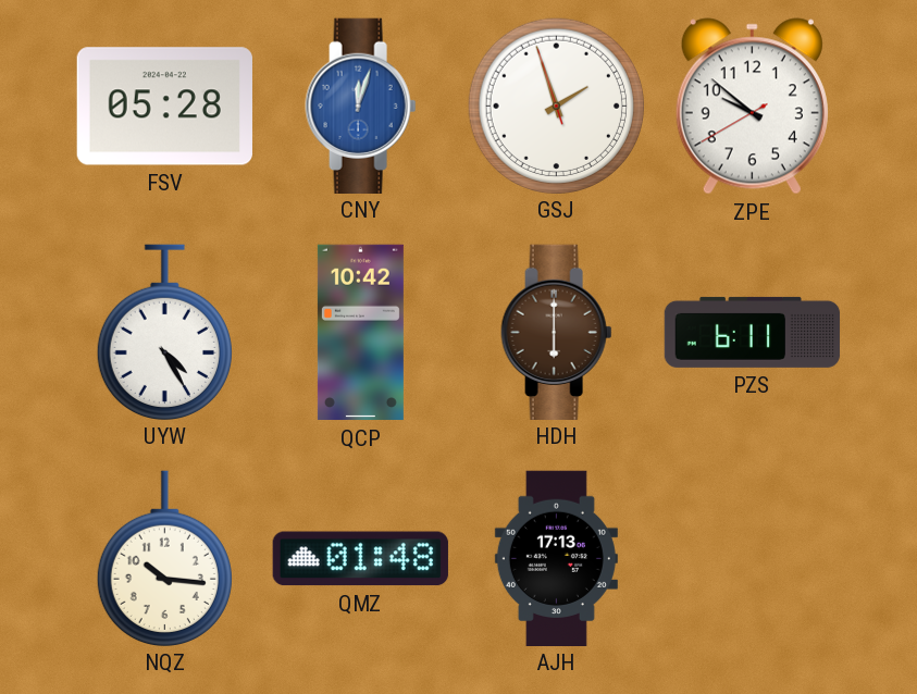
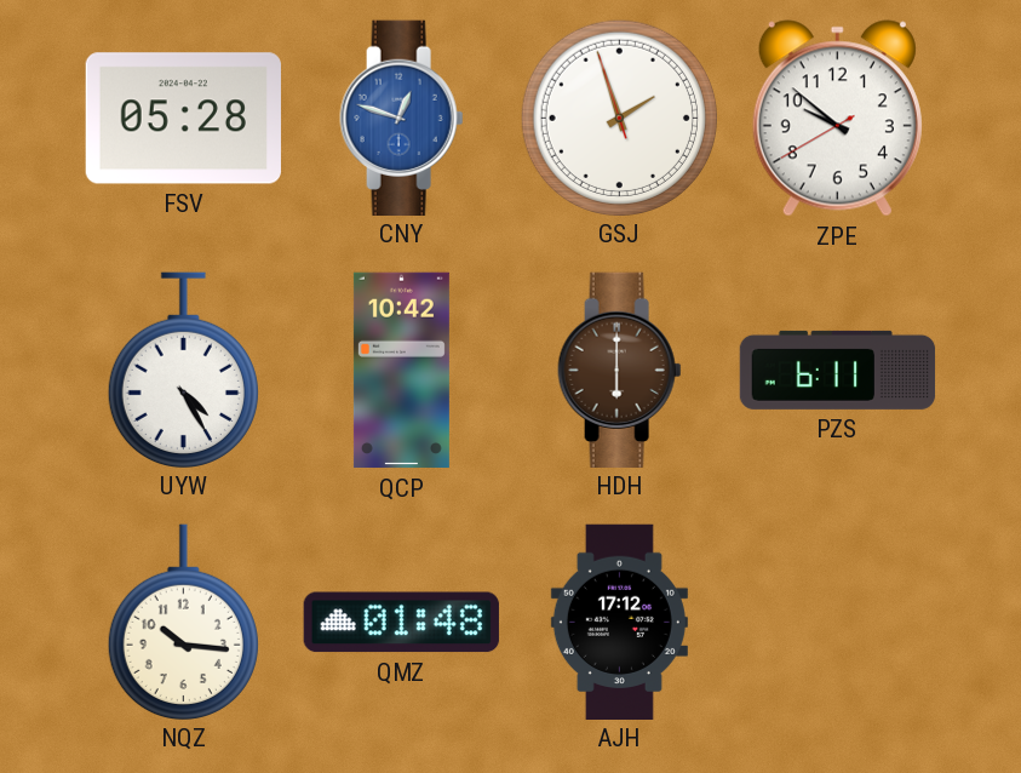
CNY: 12:03 -> 12:48 (402, 118)
AJH: 17:13 -> 17:12 (619, 622)
